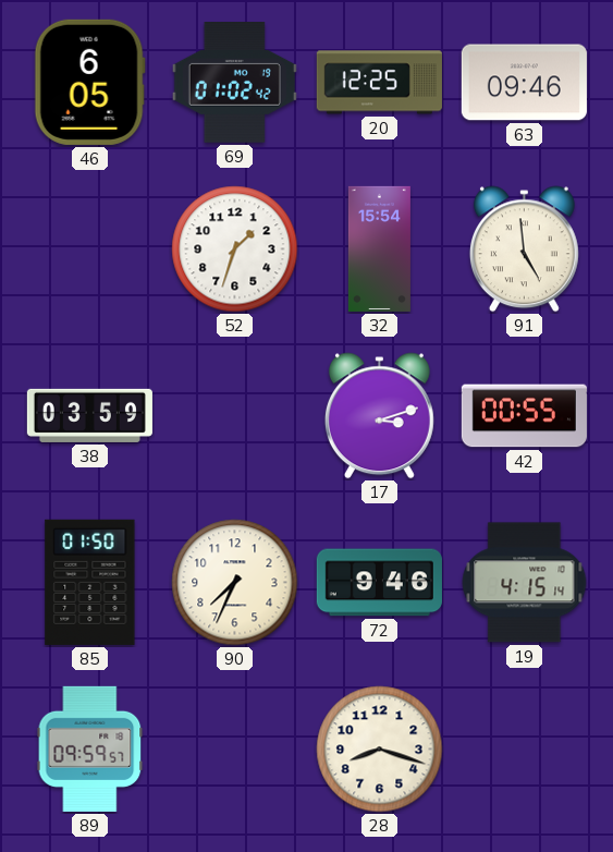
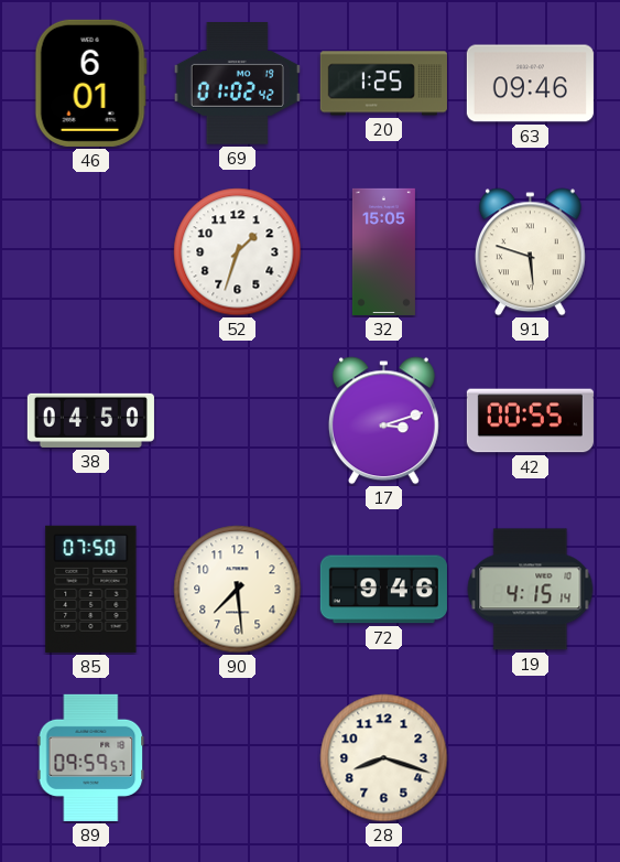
46: 6:05 -> 6:01 (90, 83)
20: 12:25 -> 1:25 (383, 84)
32: 15:54 -> 15:05 (383, 251)
91: 4:59 -> 5:48 (530, 252)
38: 03:59 -> 04:50 (90, 420)
85: 01:50 -> 07:50 (91, 589)
90: 7:34 -> 7:29 (238, 590)
